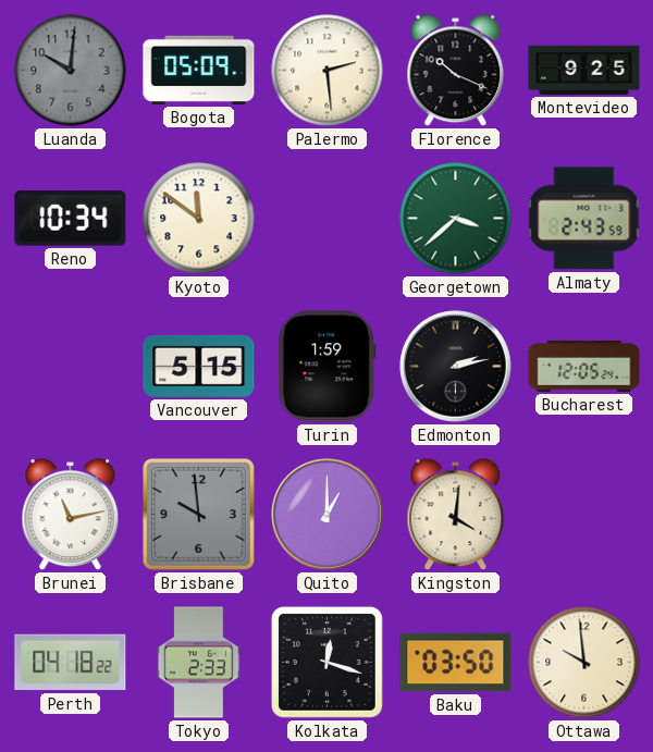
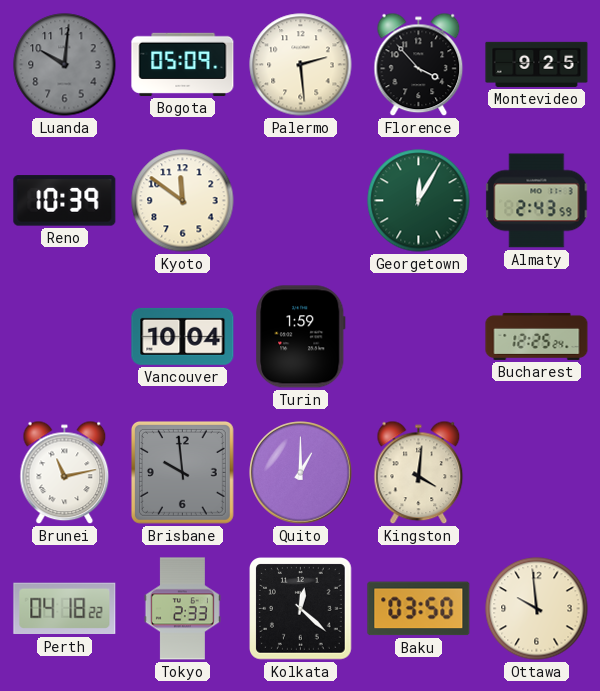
Florence: 10:19 -> 3:53 (419, 65)
Reno: 10:34 -> 10:39 (65, 201)
Georgetown: 3:38 -> 12:05 (419, 201)
Vancouver: 5:15 -> 10:04 (183, 336)
Edmonton: 2:13 -> none (456, 367)
Bucharest: 12:05 -> 12:25 (537, 336)
Kolkata: 12:18 -> 12:22 (301, 609)
